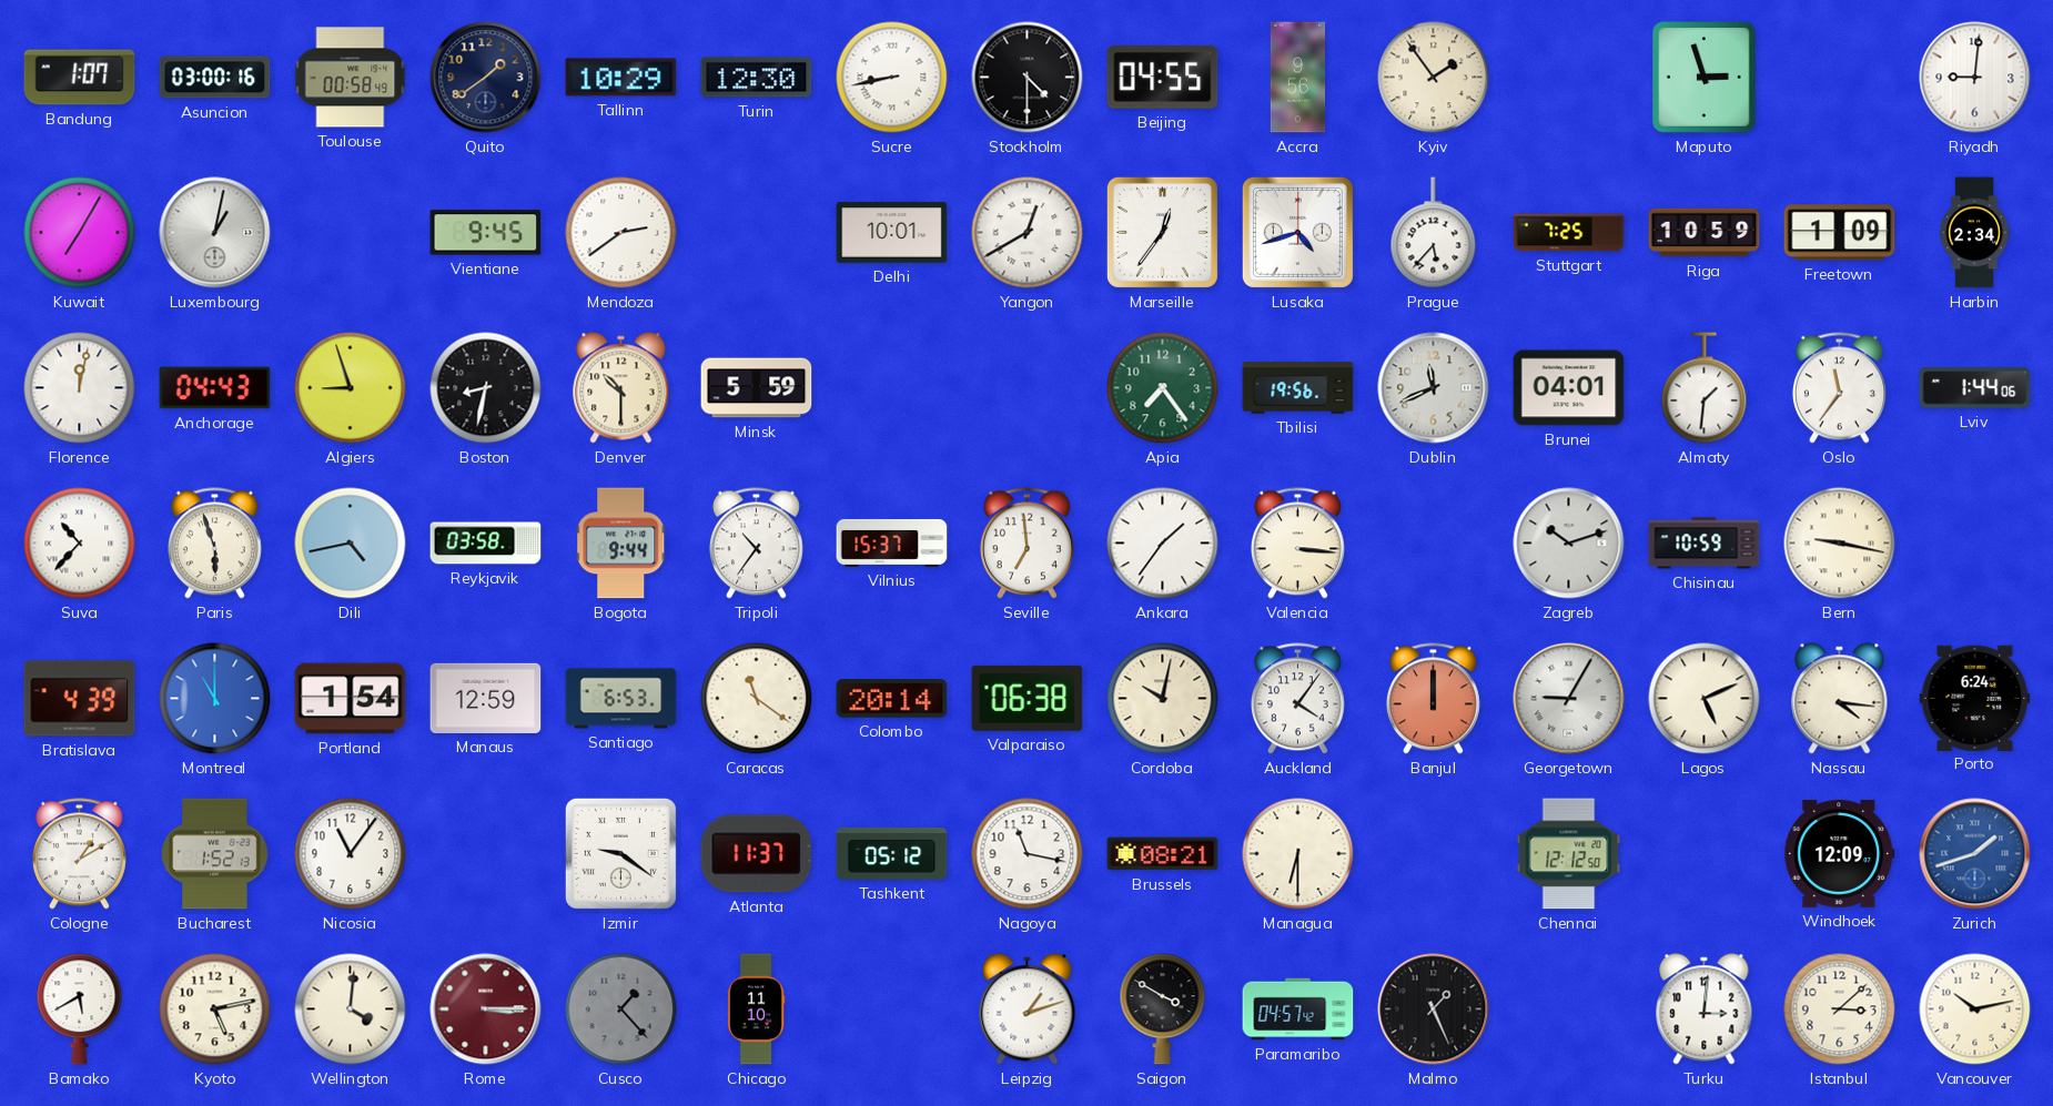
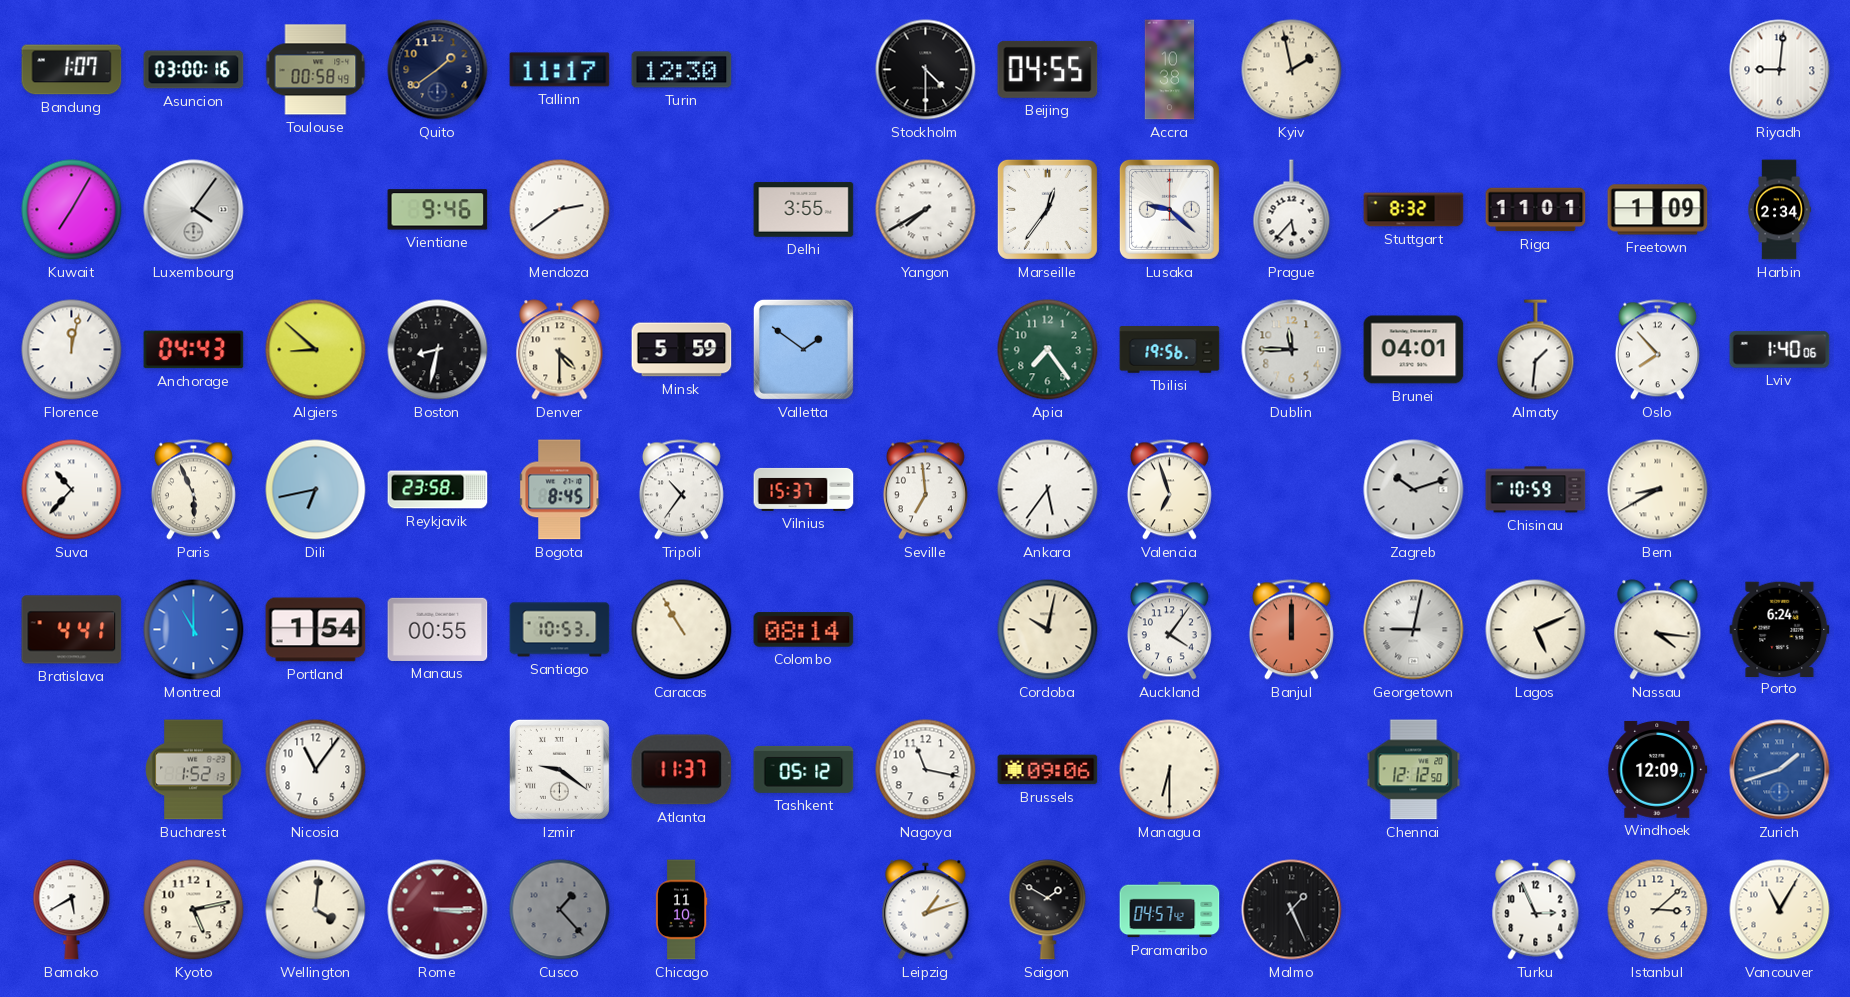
Tallinn: 10:29 -> 11:17 (560, 70)
Sucre: 8:43 -> none (892, 78)
Accra: 9:56 -> 10:38 (1170, 70)
Kyiv: 1:54 -> 1:58 (1292, 70)
Maputo: 2:57 -> none (1705, 78)
Luxembourg: 1:02 -> 4:06 (194, 210)
Vientiane: 9:45 -> 9:46 (438, 210)
Delhi: 10:01 -> 3:55 (804, 210)
Yangon: 12:40 -> 7:40 (926, 210)
Lusaka: 4:42 -> 9:22 (1169, 209)
Stuttgart: 7:25 -> 8:32 (1414, 210)
Riga: 10:59 -> 11:01 (1536, 210)
Algiers: 8:57 -> 8:52 (316, 350)
Denver: 10:30 -> 4:30 (560, 350)
Valletta: none -> 1:51 (803, 349)
Dublin: 11:41 -> 11:45 (1292, 350)
Oslo: 11:36 -> 7:53 (1657, 350)
Lviv: 1:44 -> 1:40 (1780, 350)
Paris: 5:57 -> 5:56 (193, 490)
Dili: 4:43 -> 6:43 (316, 490)
Reykjavik: 03:58 -> 23:58 (438, 490)
Bogota: 9:44 -> 8:45 (560, 490)
Ankara: 1:36 -> 5:36 (1048, 490)
Valencia: 3:16 -> 6:57 (1169, 490)
Bern: 9:17 -> 8:40 (1658, 490)
Bratislava: 4:39 -> 4:41 (72, 630)
Manaus: 12:59 -> 00:55 (438, 629)
Santiago: 6:53 -> 10:53 (560, 630)
Caracas: 11:21 -> 10:55 (682, 630)
Colombo: 20:14 -> 08:14 (804, 630)
Valparaiso: 06:38 -> none (1028, 698)
Georgetown: 9:05 -> 9:02 (1414, 630)
Cologne: 1:10 -> none (79, 854)
Brussels: 08:21 -> 09:06 (1048, 770)
Saigon: 3:50 -> 1:50 (1048, 910)
Turku: 3:01 -> 2:56 (1536, 910)
Vancouver: 10:13 -> 11:05 (1780, 910)
